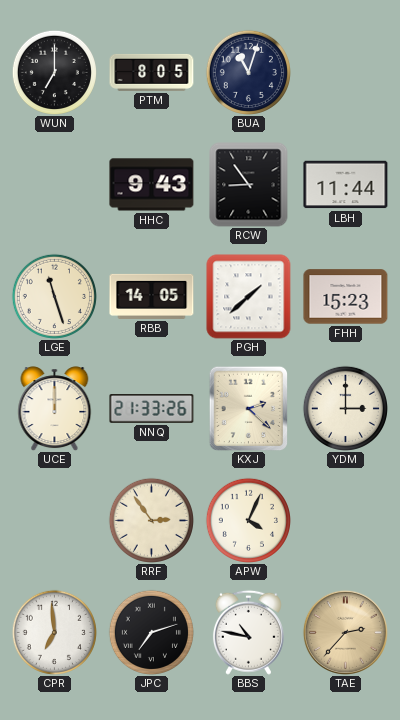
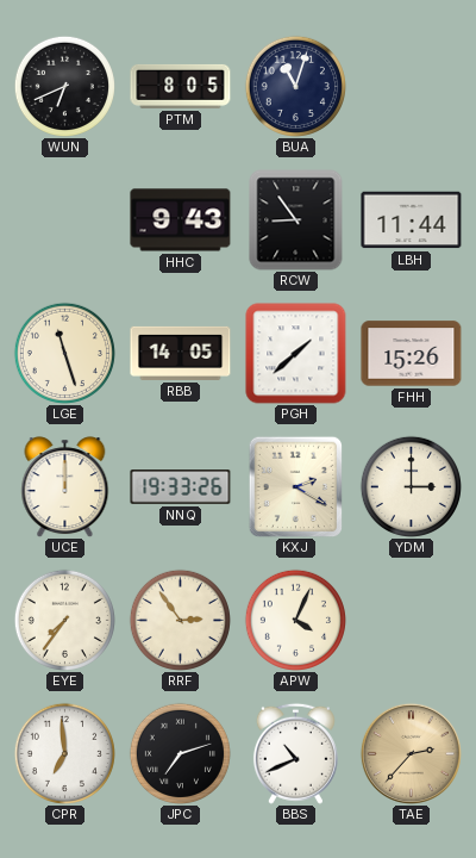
WUN: 7:00 -> 6:41 (64, 86)
FHH: 15:23 -> 15:26 (412, 354)
NNQ: 21:33 -> 19:33 (181, 487)
KXJ: 2:22 -> 2:20 (296, 486)
EYE: none -> 7:36 (64, 620)
BBS: 10:47 -> 10:41 (295, 753)
